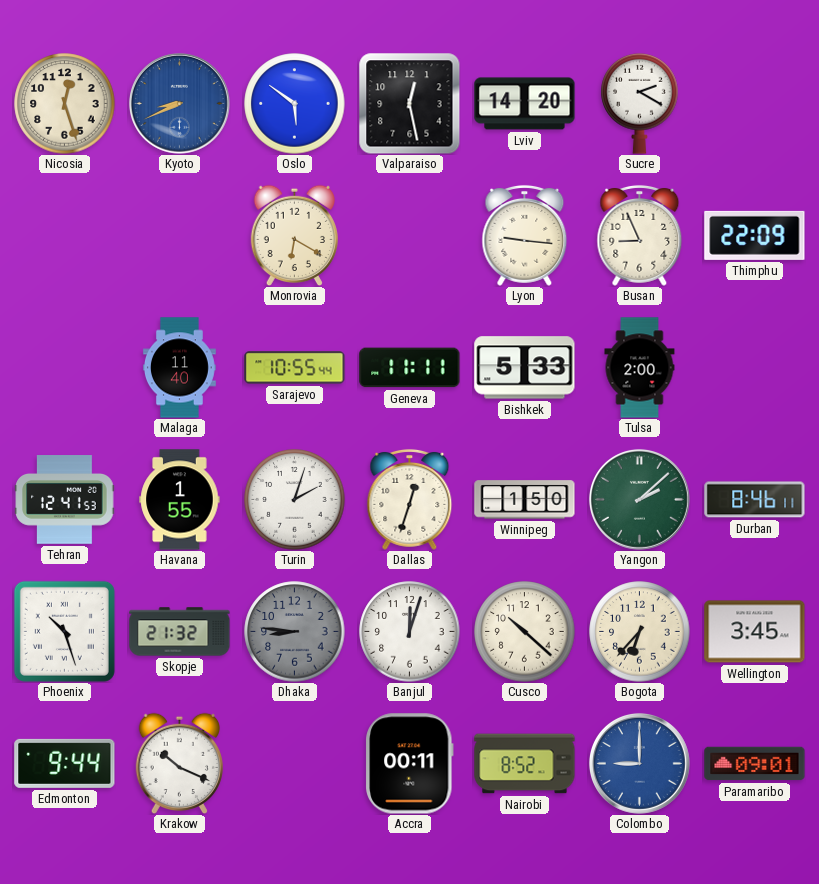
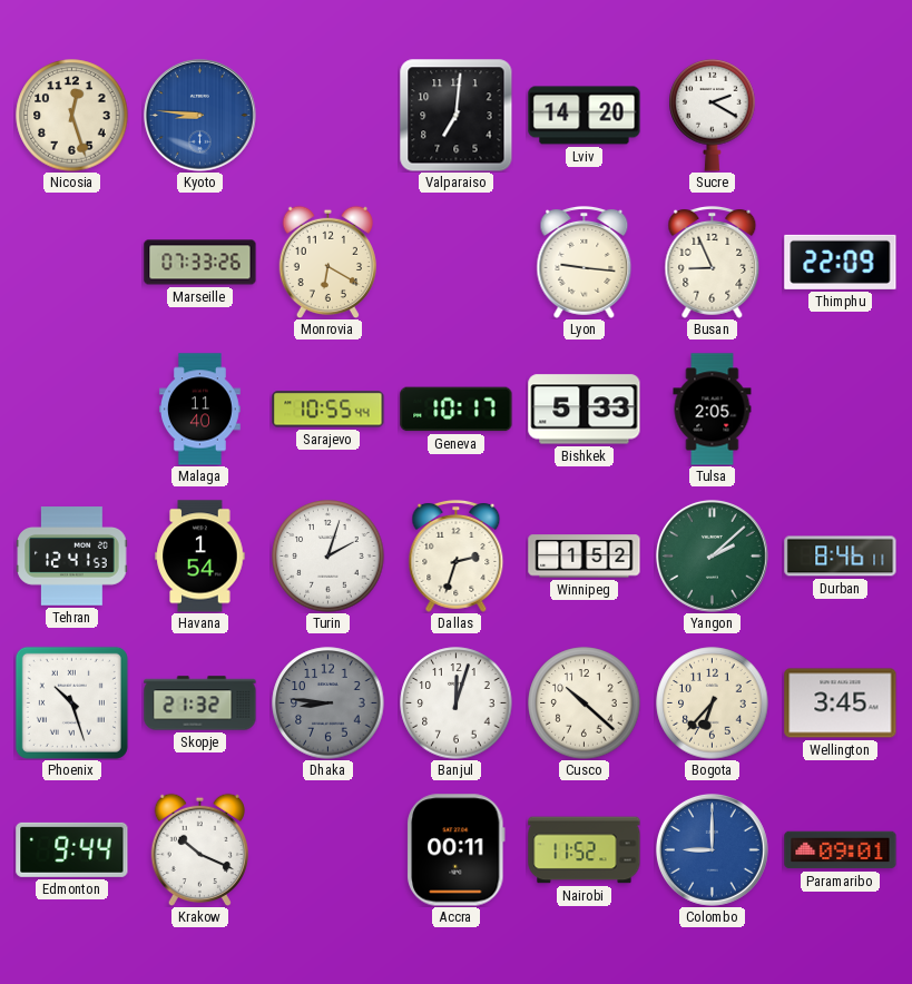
Kyoto: 8:41 -> 8:46 (199, 115)
Oslo: 5:51 -> none (295, 104)
Valparaiso: 12:28 -> 7:01 (455, 115)
Marseille: none -> 07:33 (200, 263)
Geneva: 11:11 -> 10:17 (457, 410)
Tulsa: 2:00 -> 2:05 (713, 410)
Havana: 1:55 -> 1:54 (200, 557)
Dallas: 12:33 -> 2:33 (457, 555)
Winnipeg: 1:50 -> 1:52 (585, 557)
Nairobi: 8:52 -> 11:52 (585, 850)
